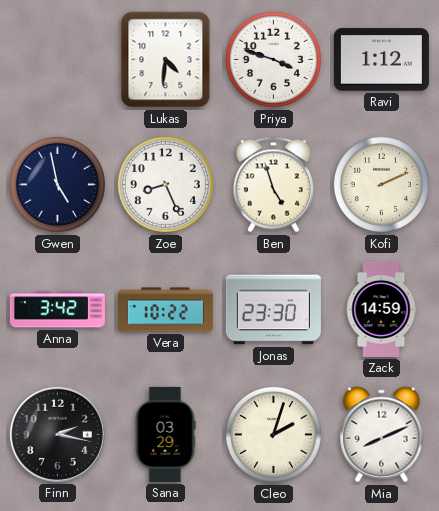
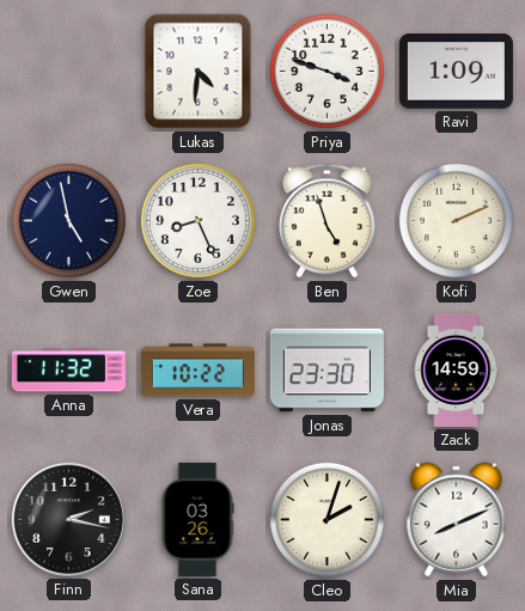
Ravi: 1:12 -> 1:09 (456, 72)
Anna: 3:42 -> 11:32 (68, 371)
Sana: 03:29 -> 03:26 (197, 519)
